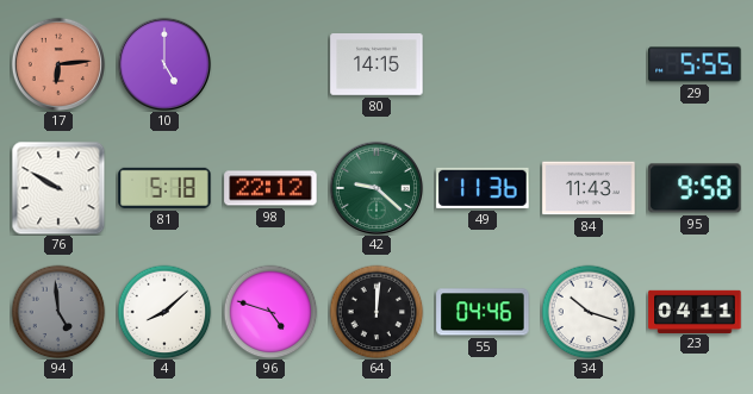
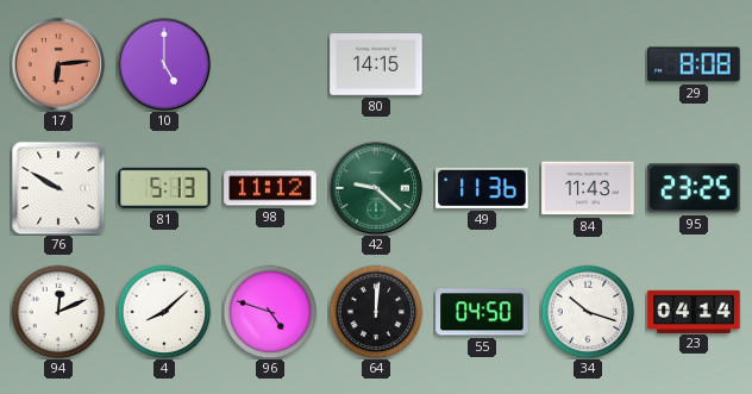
29: 5:55 -> 8:08 (694, 64)
81: 5:18 -> 5:13 (164, 188)
98: 22:12 -> 11:12 (270, 188)
95: 9:58 -> 23:25 (694, 188)
94: 4:59 -> 12:11 (58, 312)
94 dial: grey -> white (58, 312)
55: 04:46 -> 04:50 (482, 312)
23: 04:11 -> 04:14 (694, 311)
